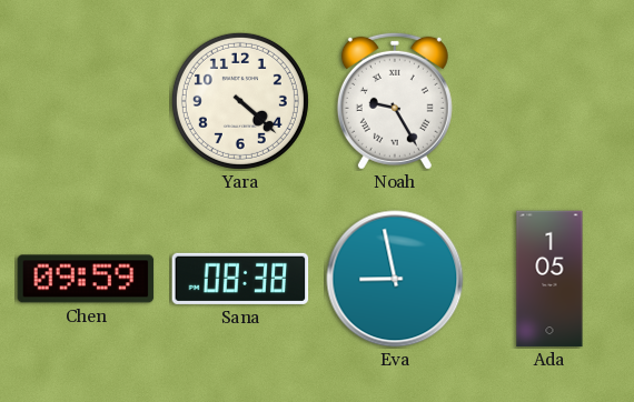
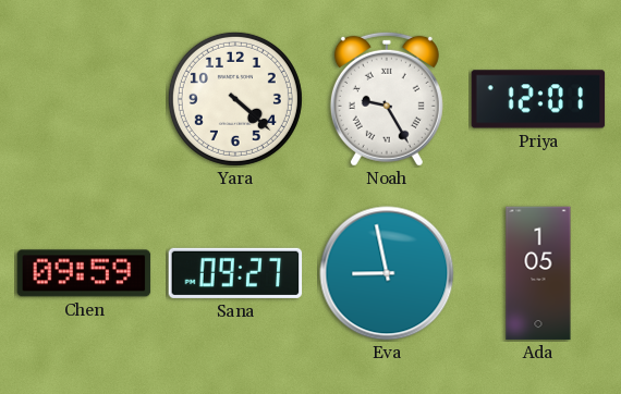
Priya: none -> 12:01 (538, 99)
Sana: 08:38 -> 09:27 (235, 273)
